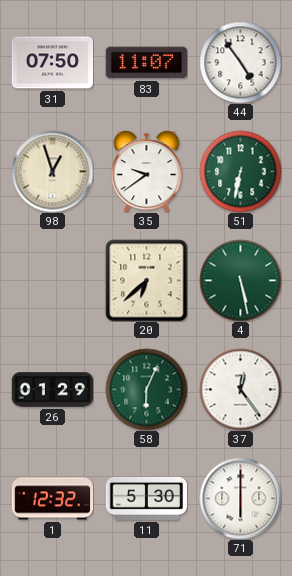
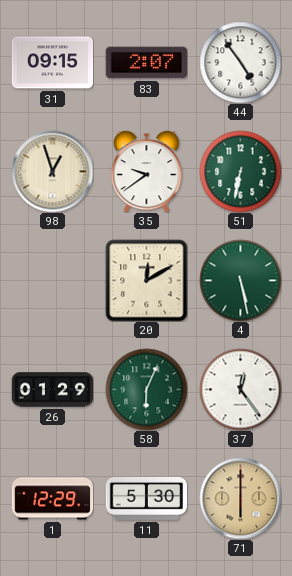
31: 07:50 -> 09:15 (52, 63)
83: 11:07 -> 2:07 (146, 63)
20: 6:38 -> 12:10 (146, 280)
1: 12:32 -> 12:29 (52, 499)
71 dial: white -> champagne (240, 498)
